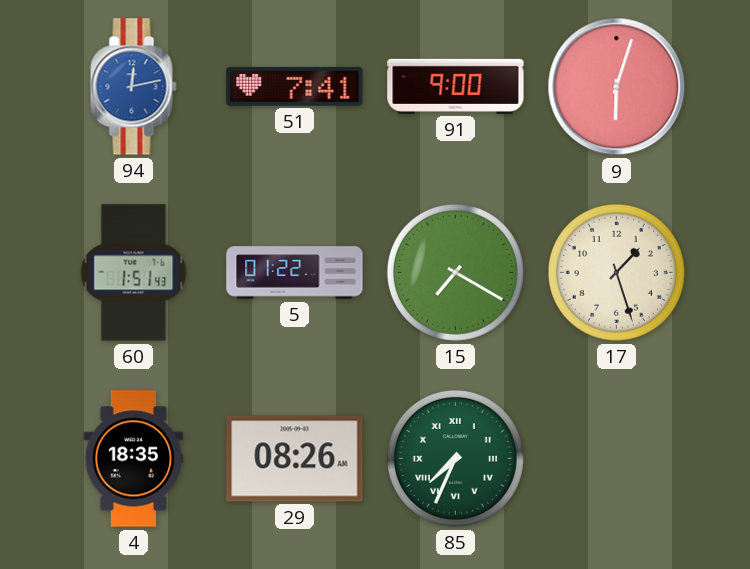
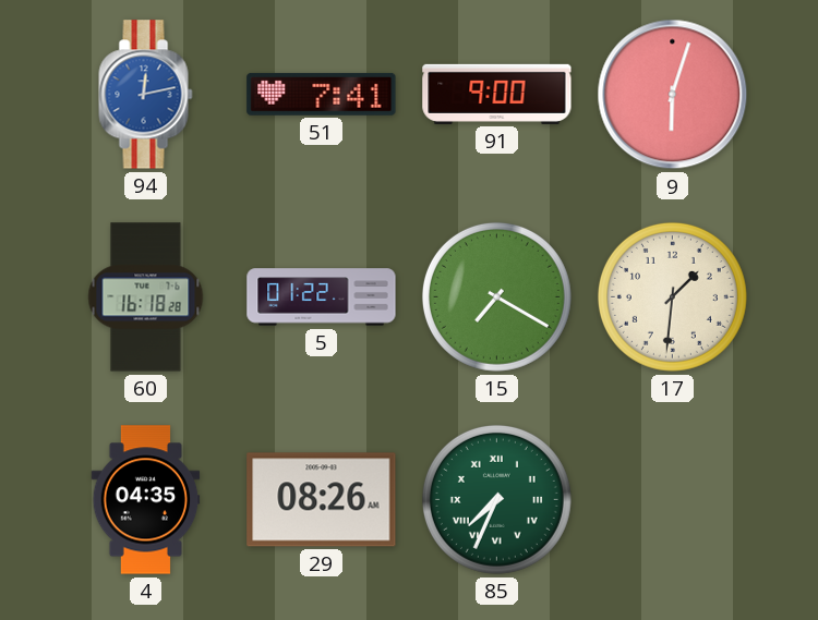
60: 1:51 -> 16:18 (146, 297)
17: 1:27 -> 1:31 (672, 296)
4: 18:35 -> 04:35 (146, 500)
